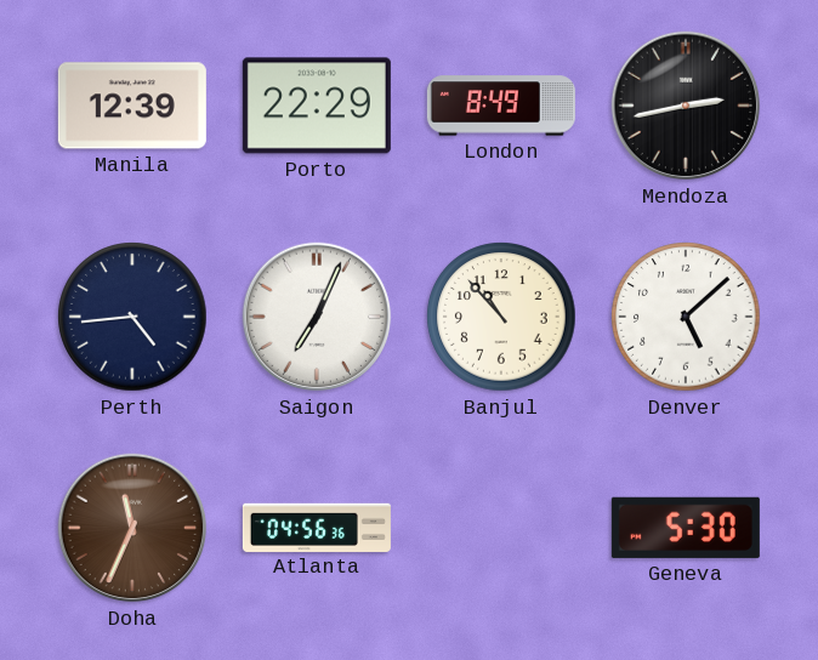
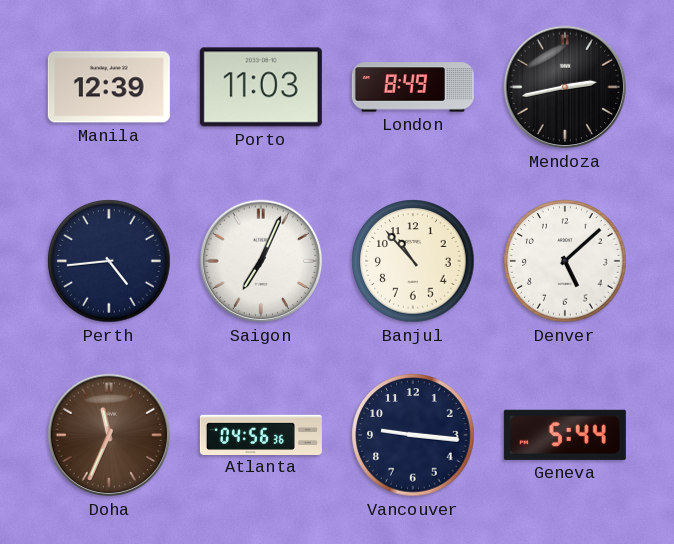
Porto: 22:29 -> 11:03 (261, 87)
Vancouver: none -> 9:16 (413, 435)
Geneva: 5:30 -> 5:44 (565, 435)
